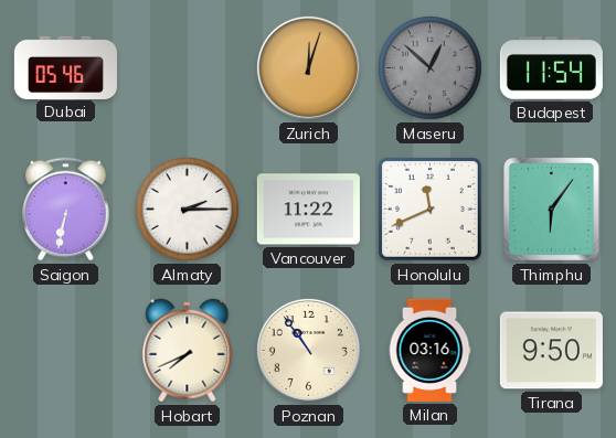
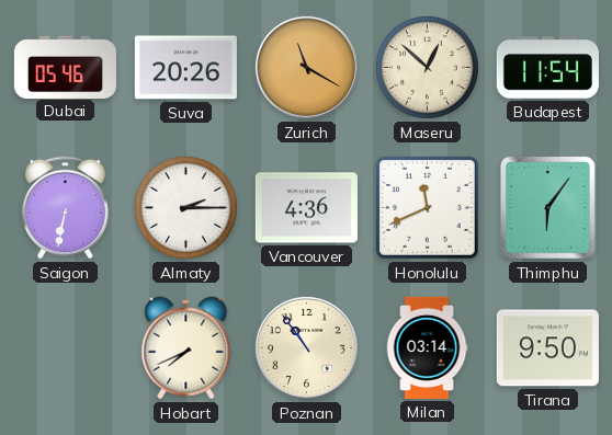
Suva: none -> 20:26 (185, 68)
Zurich: 12:03 -> 11:20 (306, 67)
Maseru dial: grey -> cream (427, 67)
Vancouver: 11:22 -> 4:36 (306, 208)
Milan: 03:16 -> 03:14 (427, 347)
